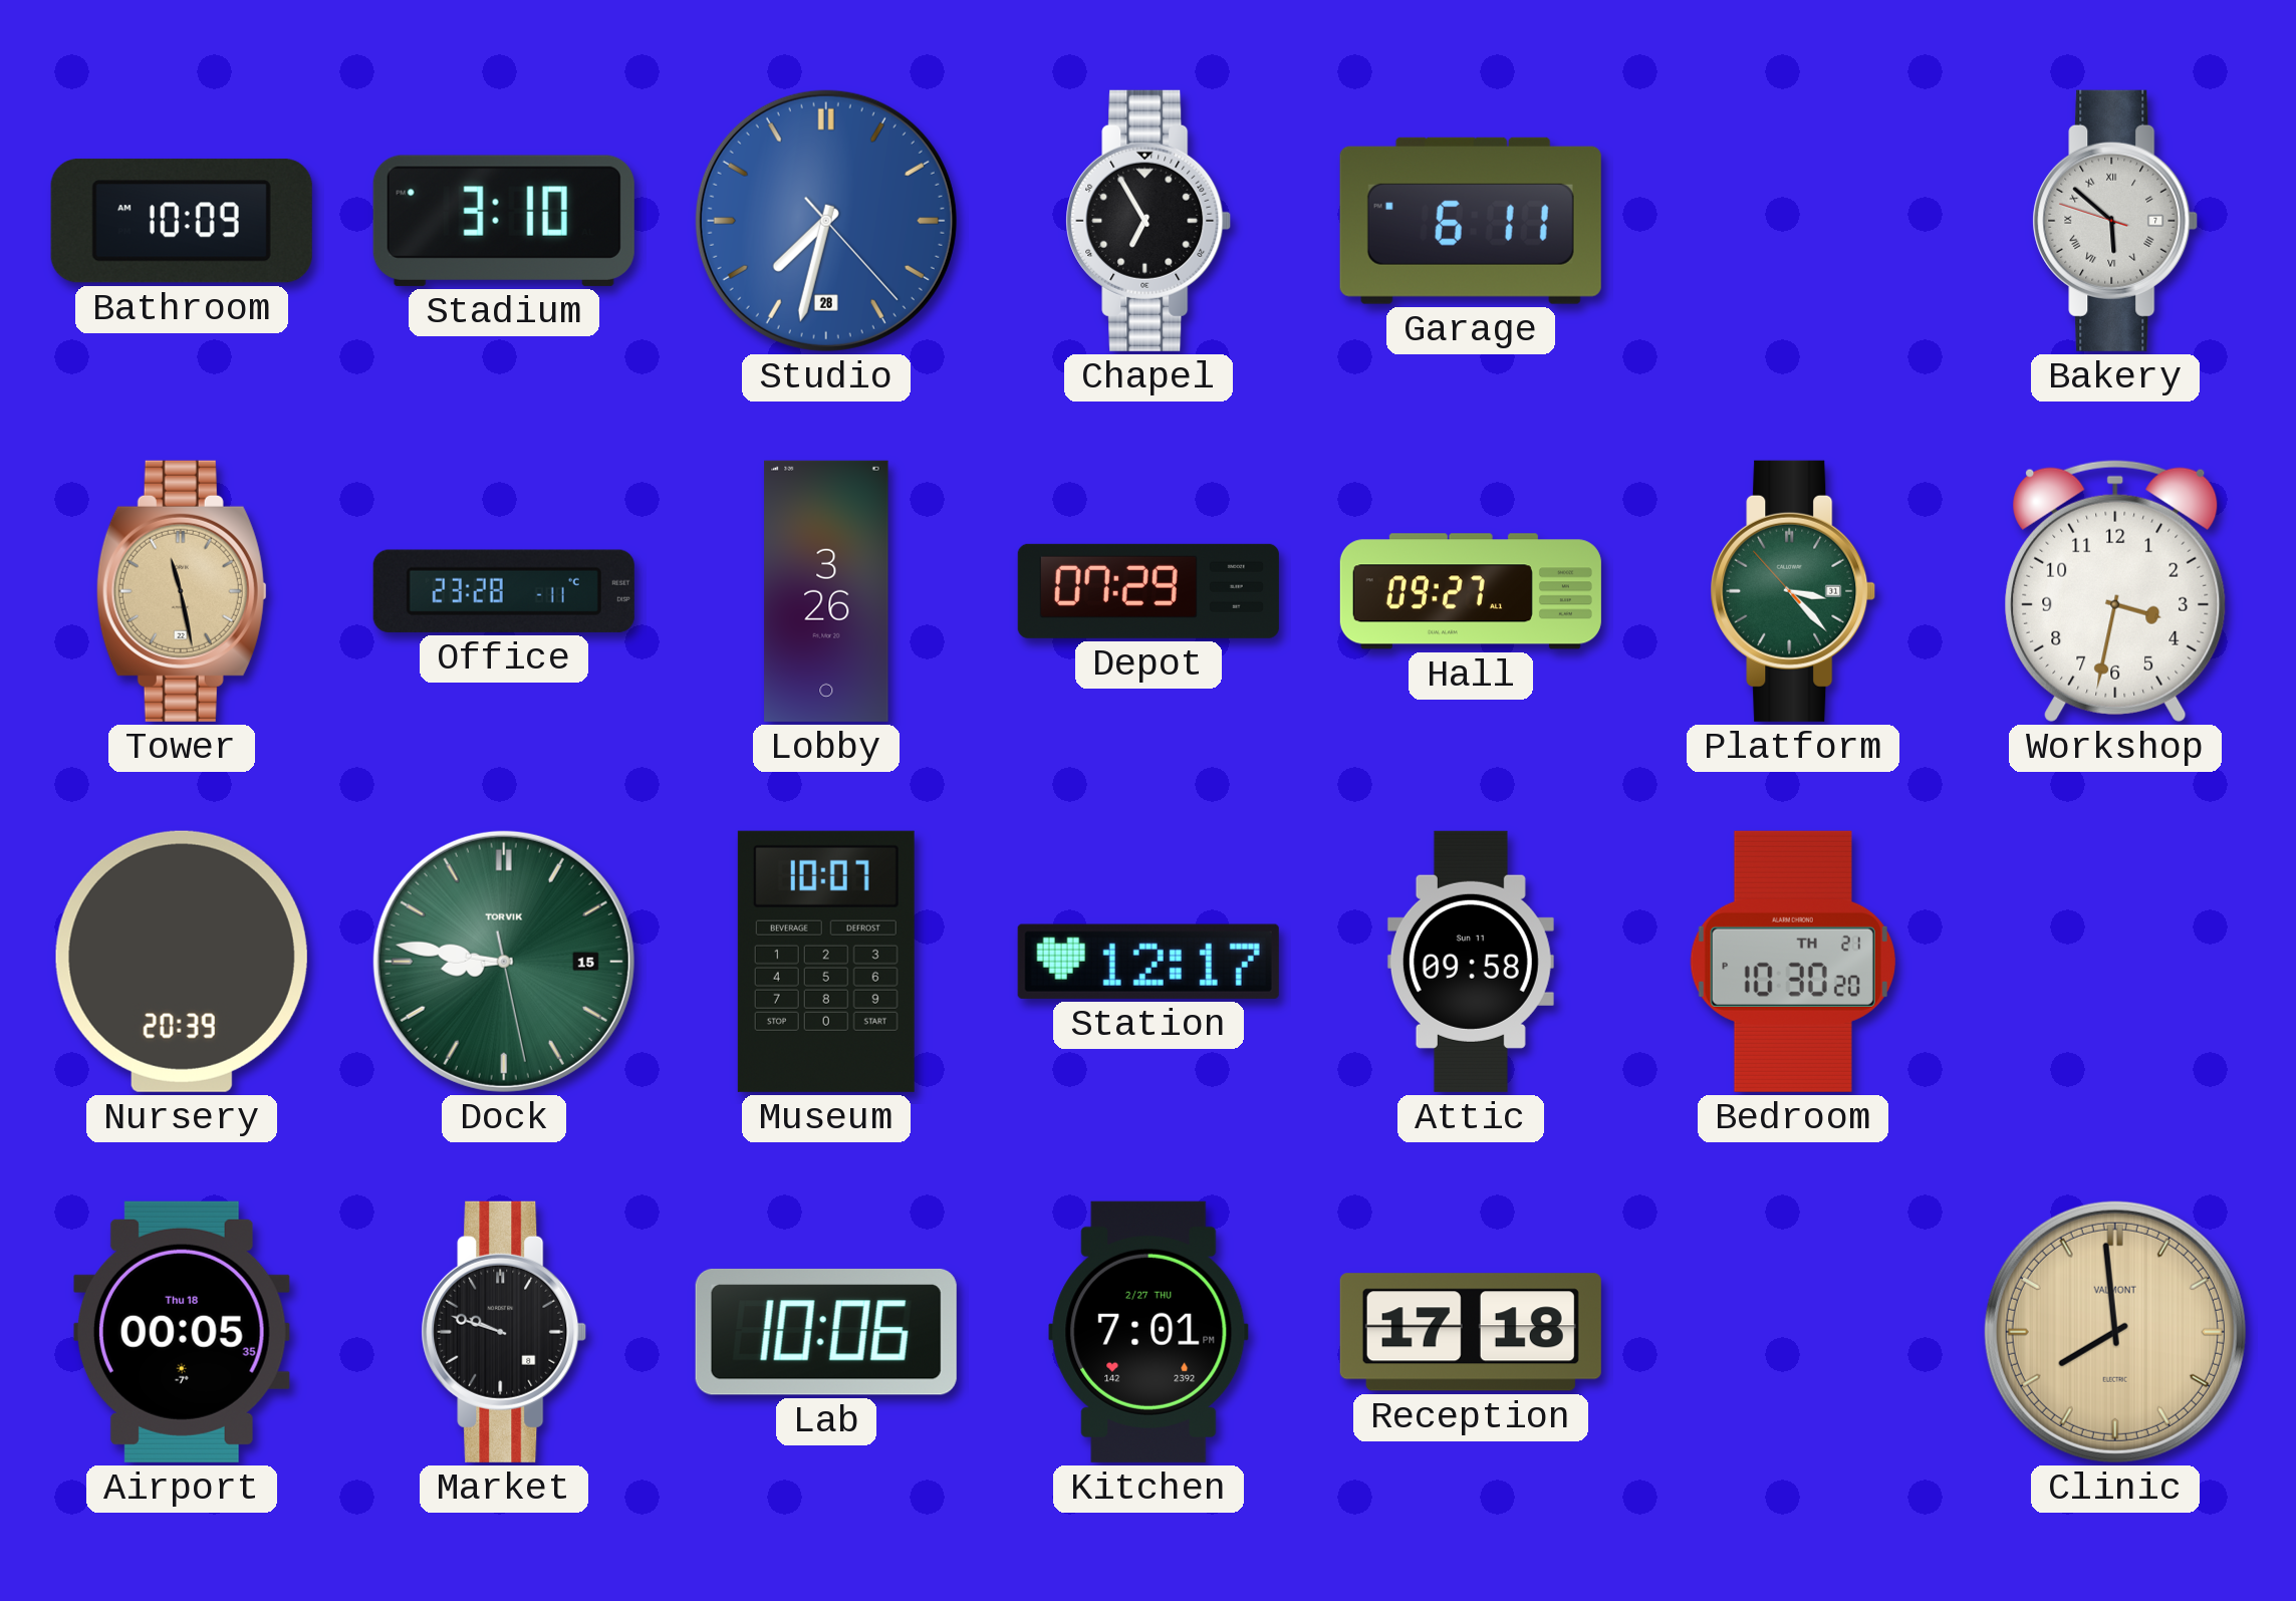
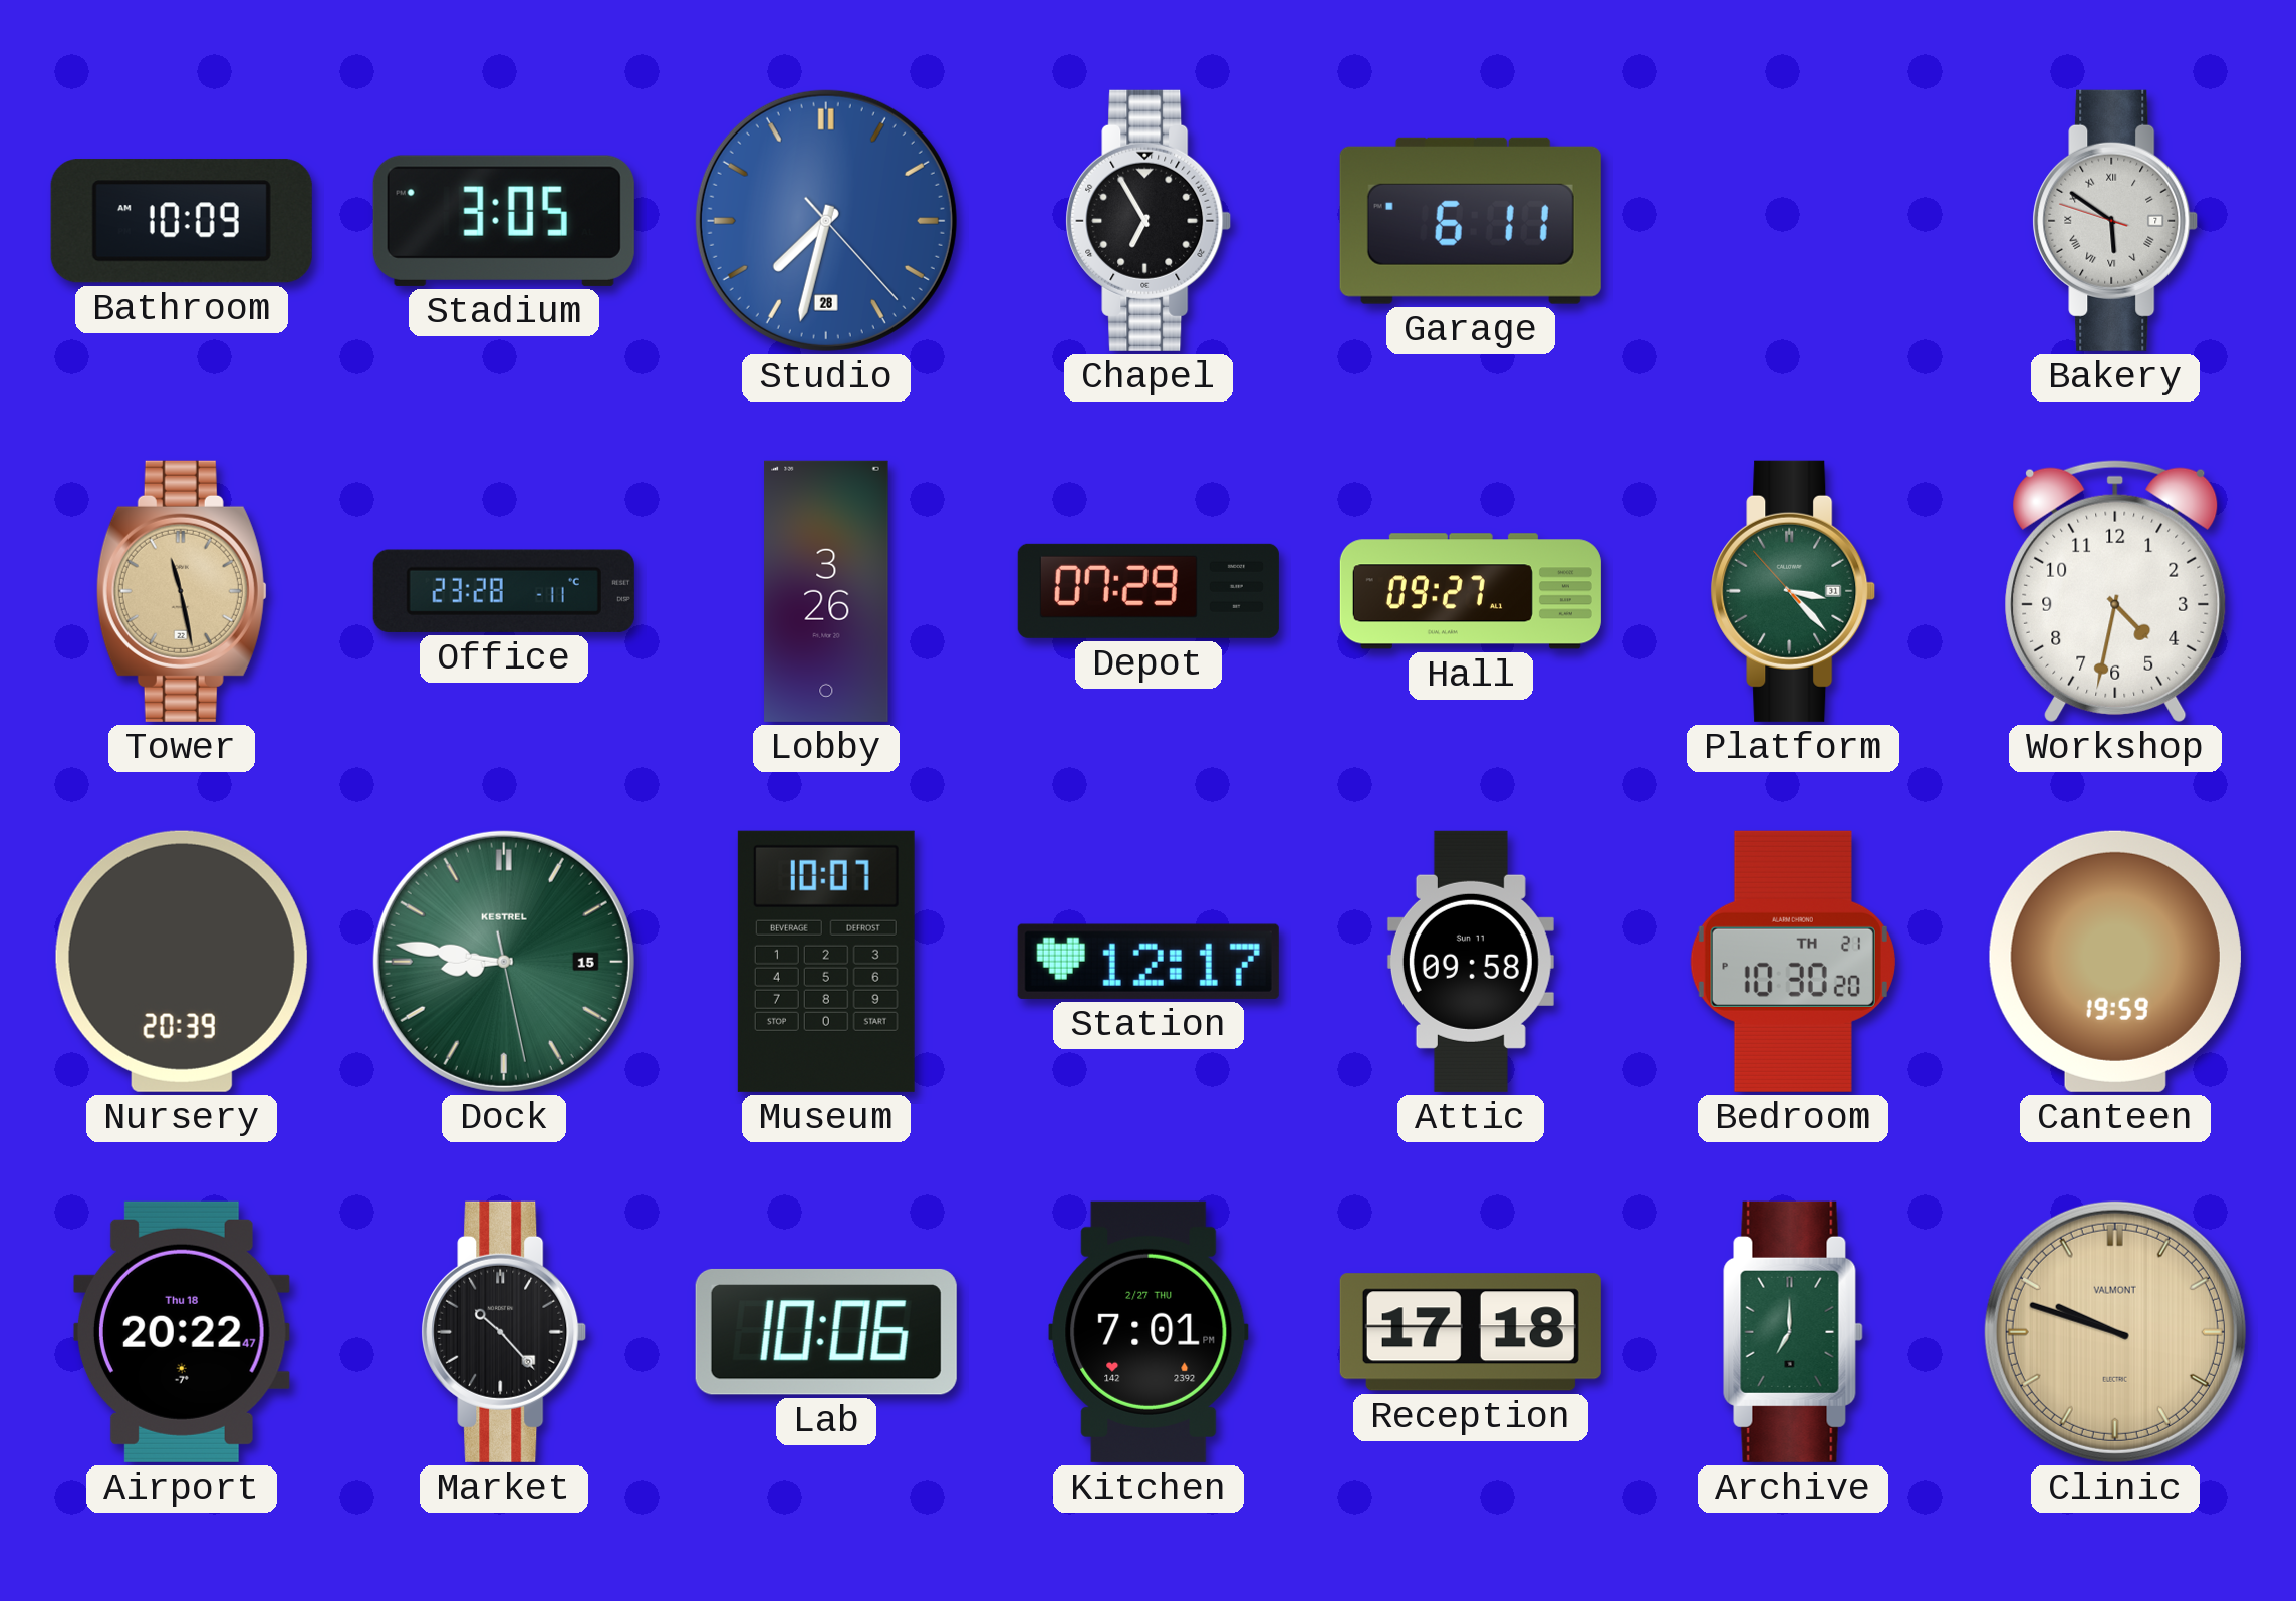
Stadium: 3:10 -> 3:05 (504, 221)
Bakery: 5:51 -> 5:50 (2115, 221)
Workshop: 3:32 -> 4:32 (2115, 591)
Dock brand: TORVIK -> KESTREL (504, 962)
Canteen: none -> 19:59 (2115, 962)
Airport: 00:05 -> 20:22 (182, 1332)
Market: 9:48 -> 10:23 (504, 1332)
Archive: none -> 7:00 (1793, 1332)
Clinic: 7:59 -> 9:48 (2115, 1332)
